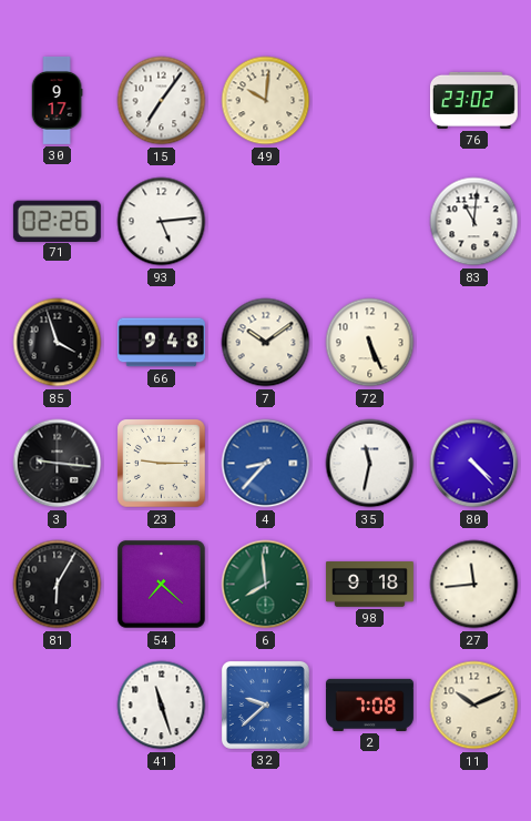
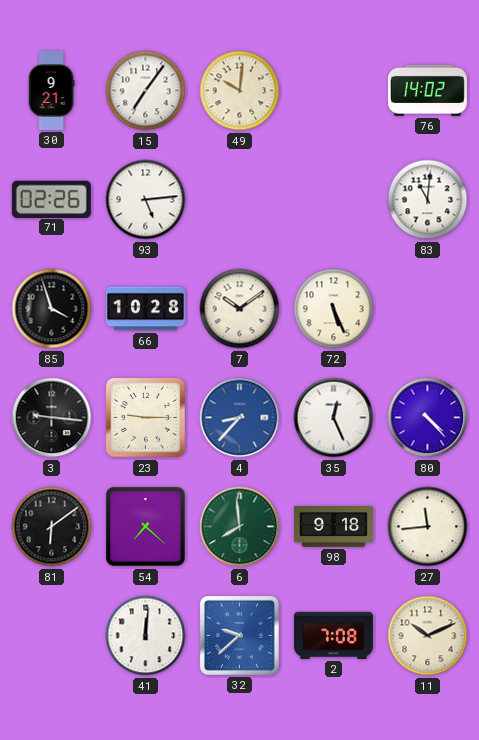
30: 9:17 -> 9:21 (51, 90)
76: 23:02 -> 14:02 (427, 90)
66: 9:48 -> 10:28 (145, 309)
35: 11:32 -> 12:26 (334, 418)
81: 6:05 -> 6:09 (52, 527)
41: 11:27 -> 12:01 (146, 636)
